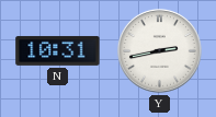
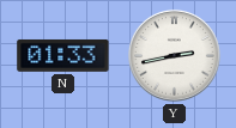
N: 10:31 -> 01:33 (63, 55)
